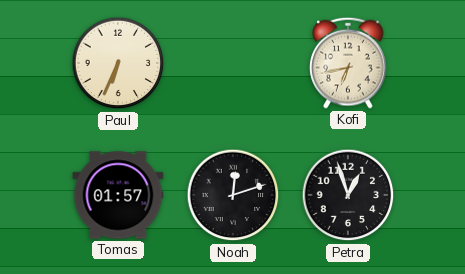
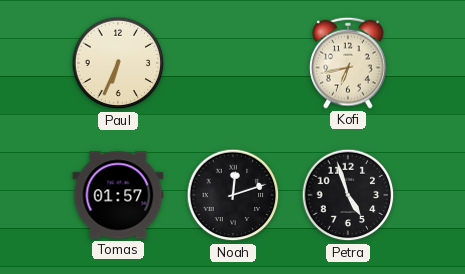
Petra: 12:57 -> 4:57 (348, 195)
